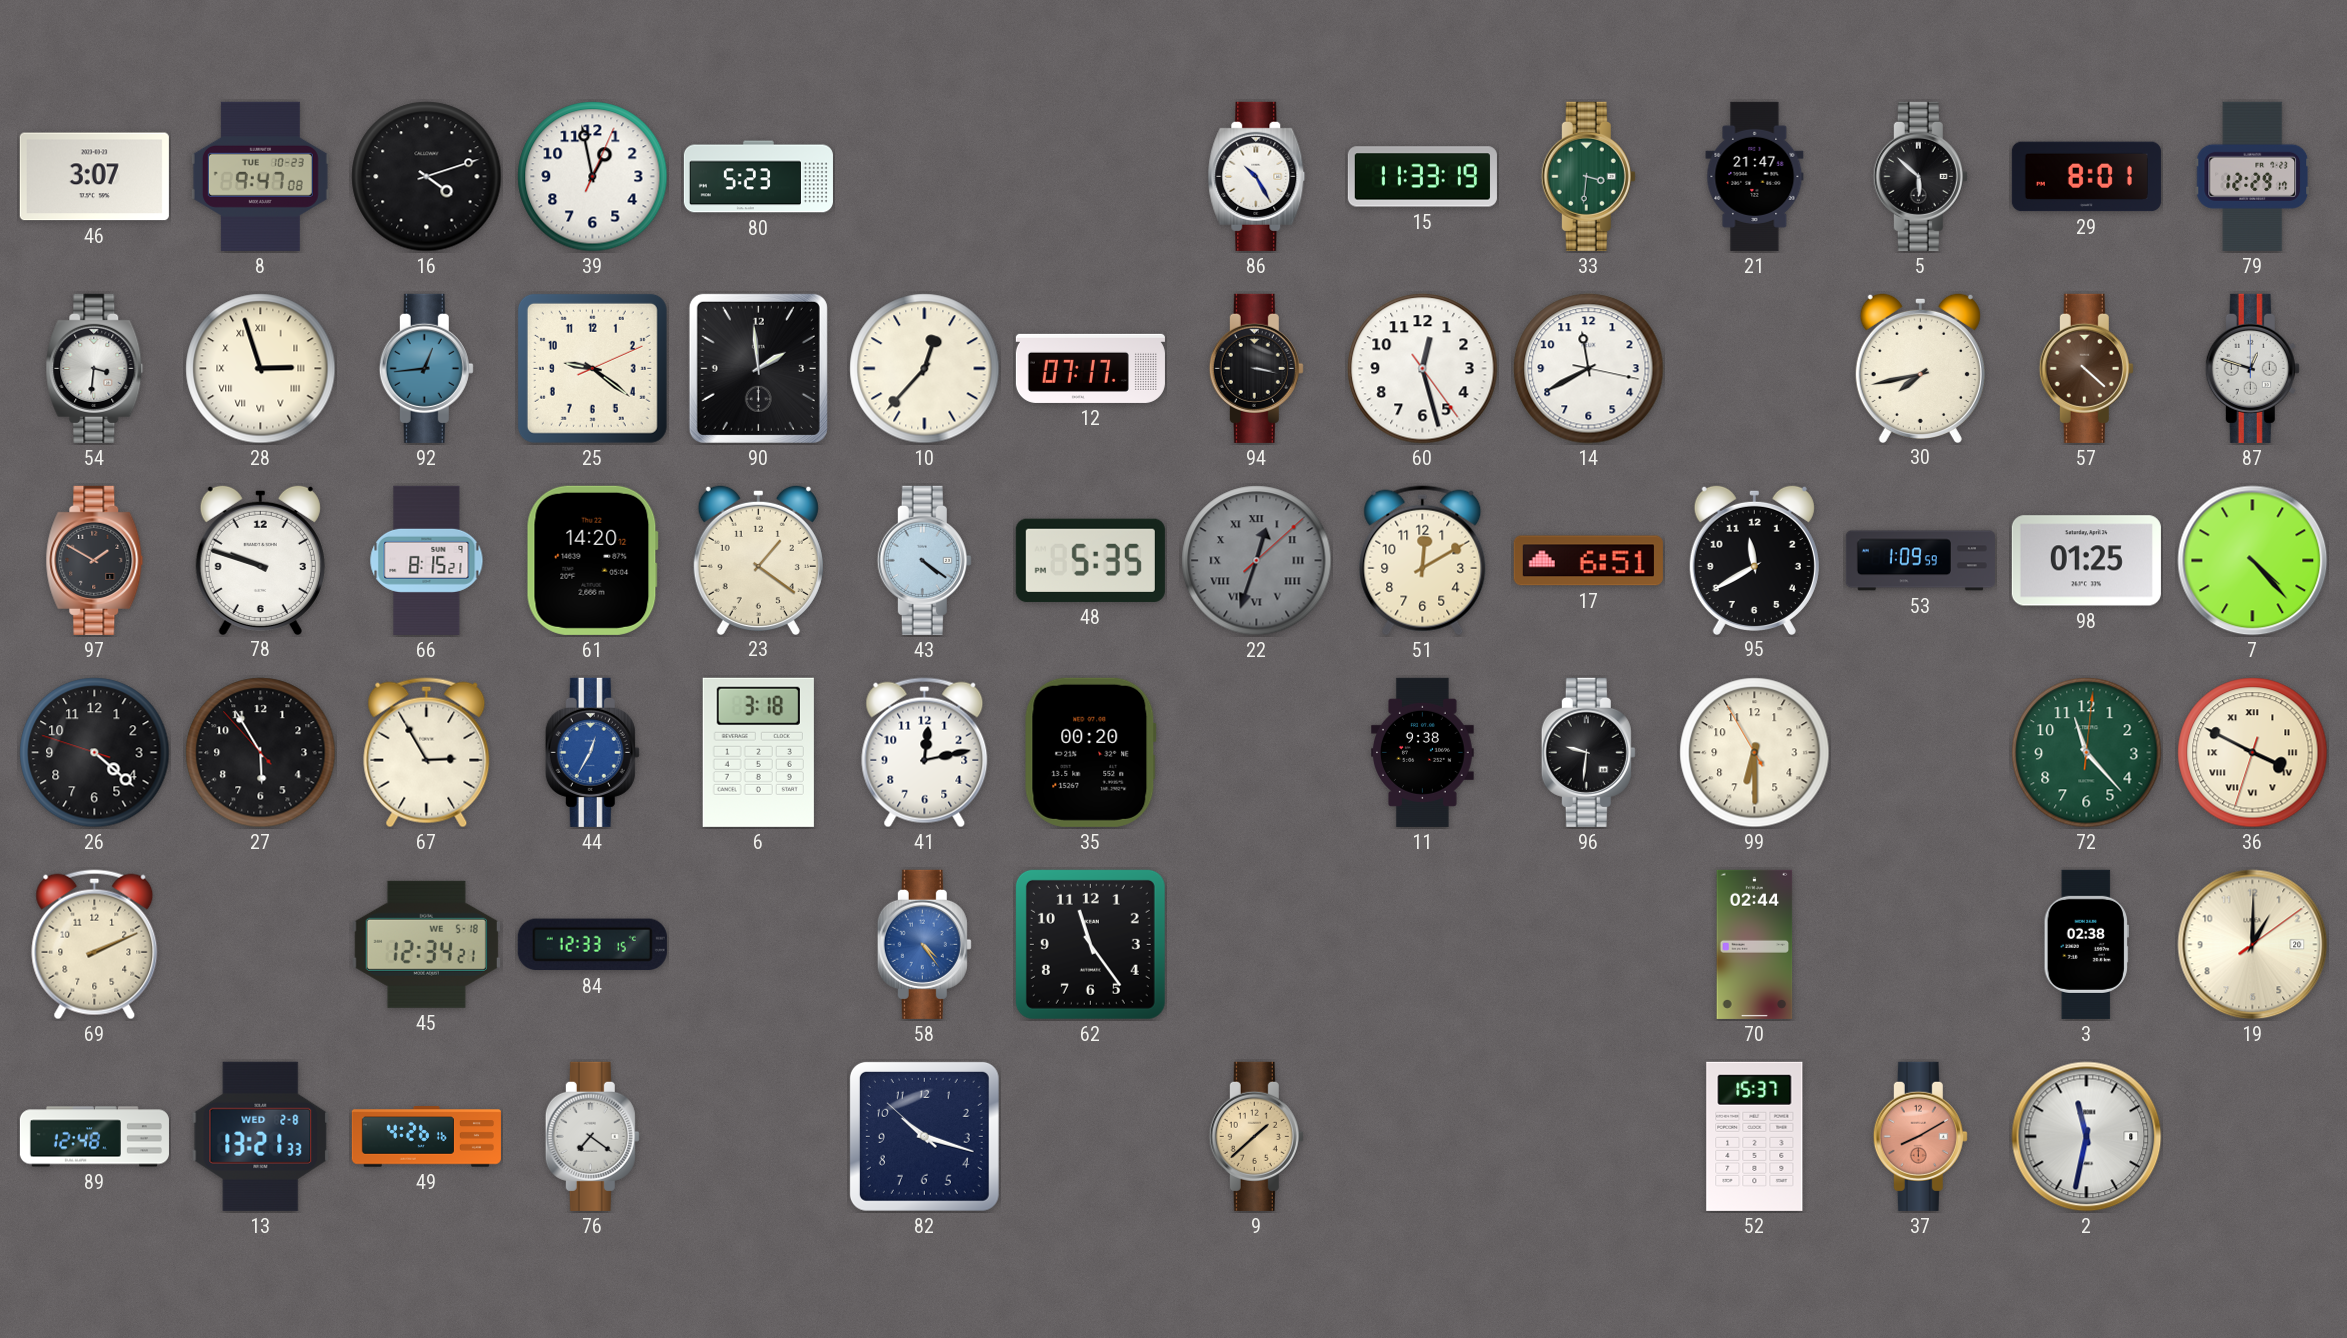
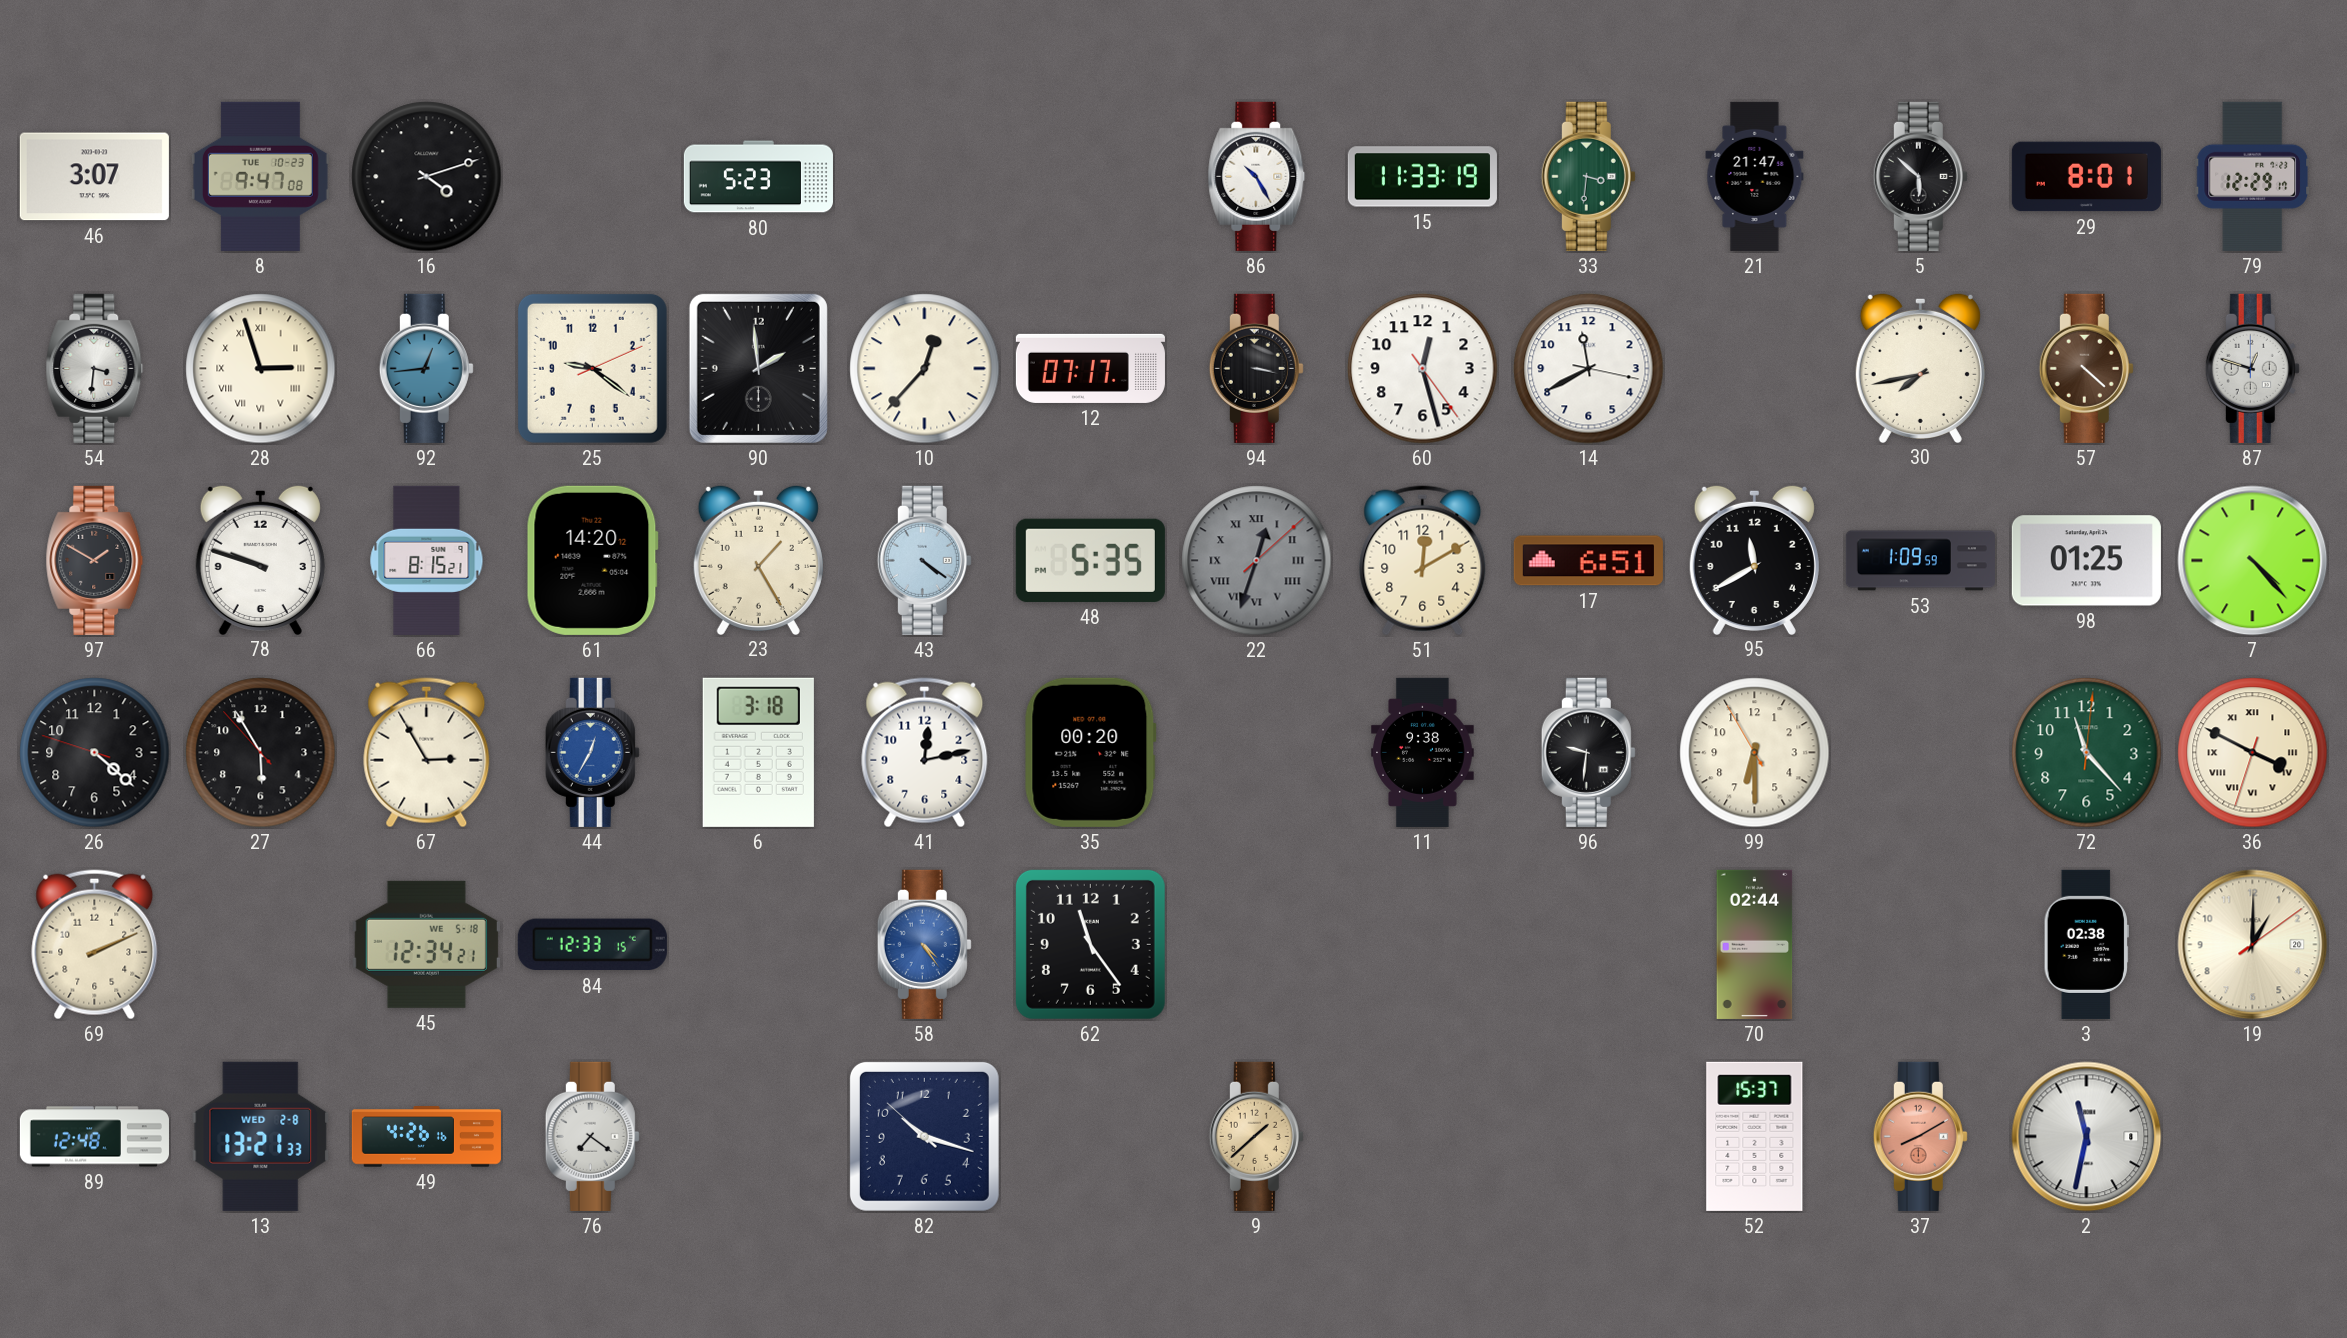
39: 12:58 -> none (593, 177)
23: 1:21 -> 1:25 (758, 559)
